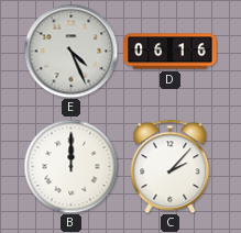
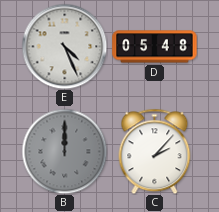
D: 06:16 -> 05:48 (155, 47)
B dial: white -> grey (64, 151)
